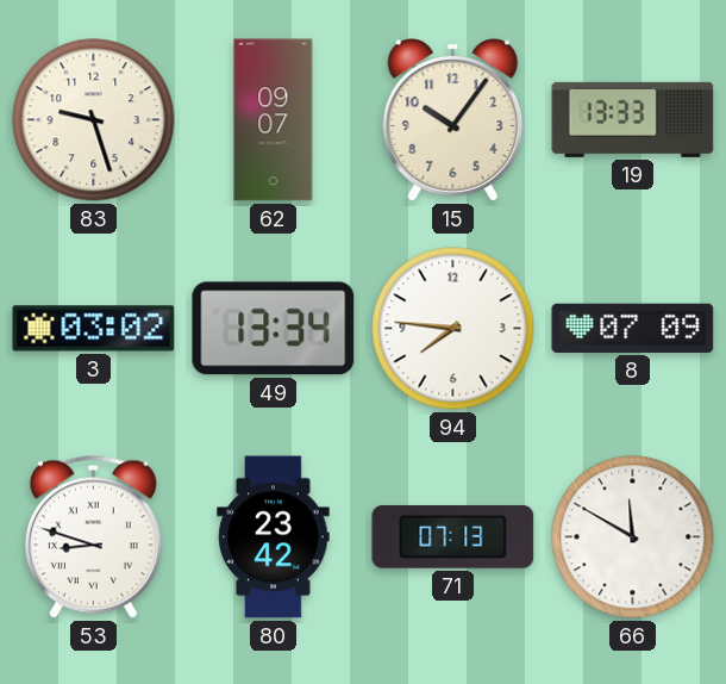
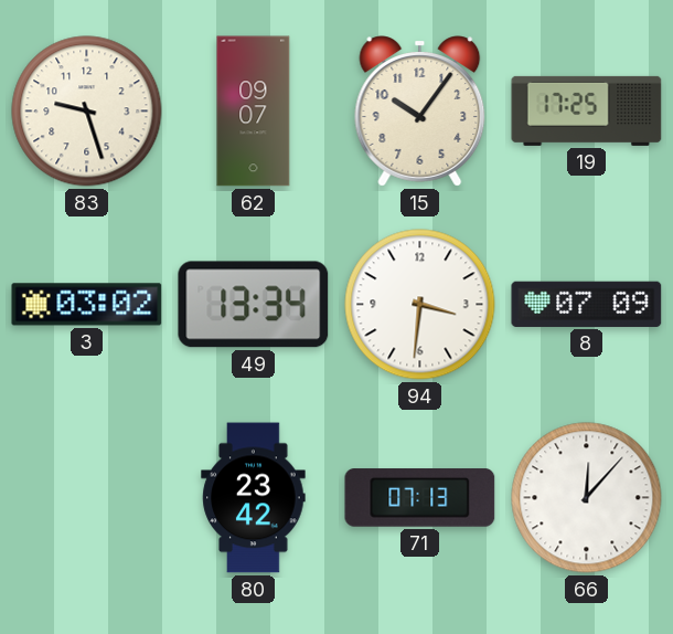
19: 13:33 -> 17:25 (587, 110)
94: 7:46 -> 3:31 (420, 305)
53: 8:48 -> none (93, 536)
66: 11:50 -> 12:07 (587, 498)
